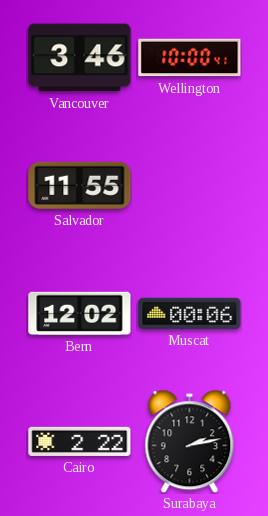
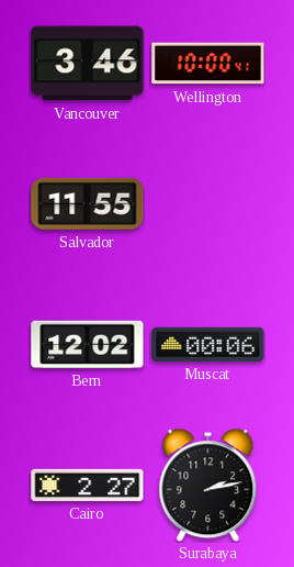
Cairo: 2:22 -> 2:27 (88, 485)
